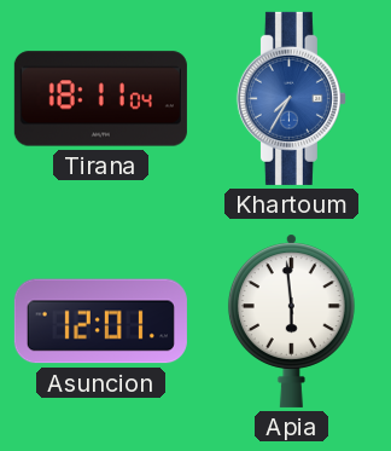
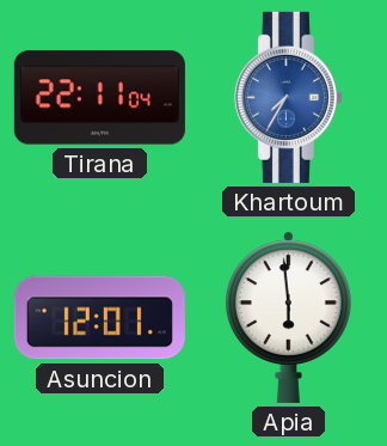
Tirana: 18:11 -> 22:11 (99, 98)
